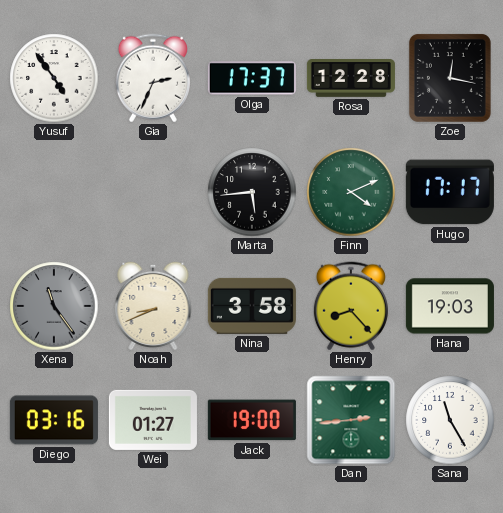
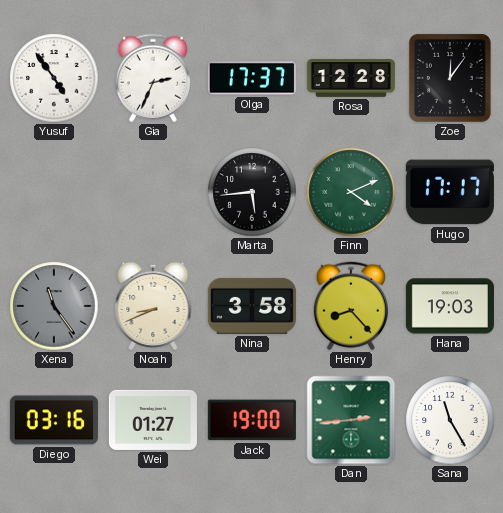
Zoe: 12:17 -> 12:06 (450, 78)
